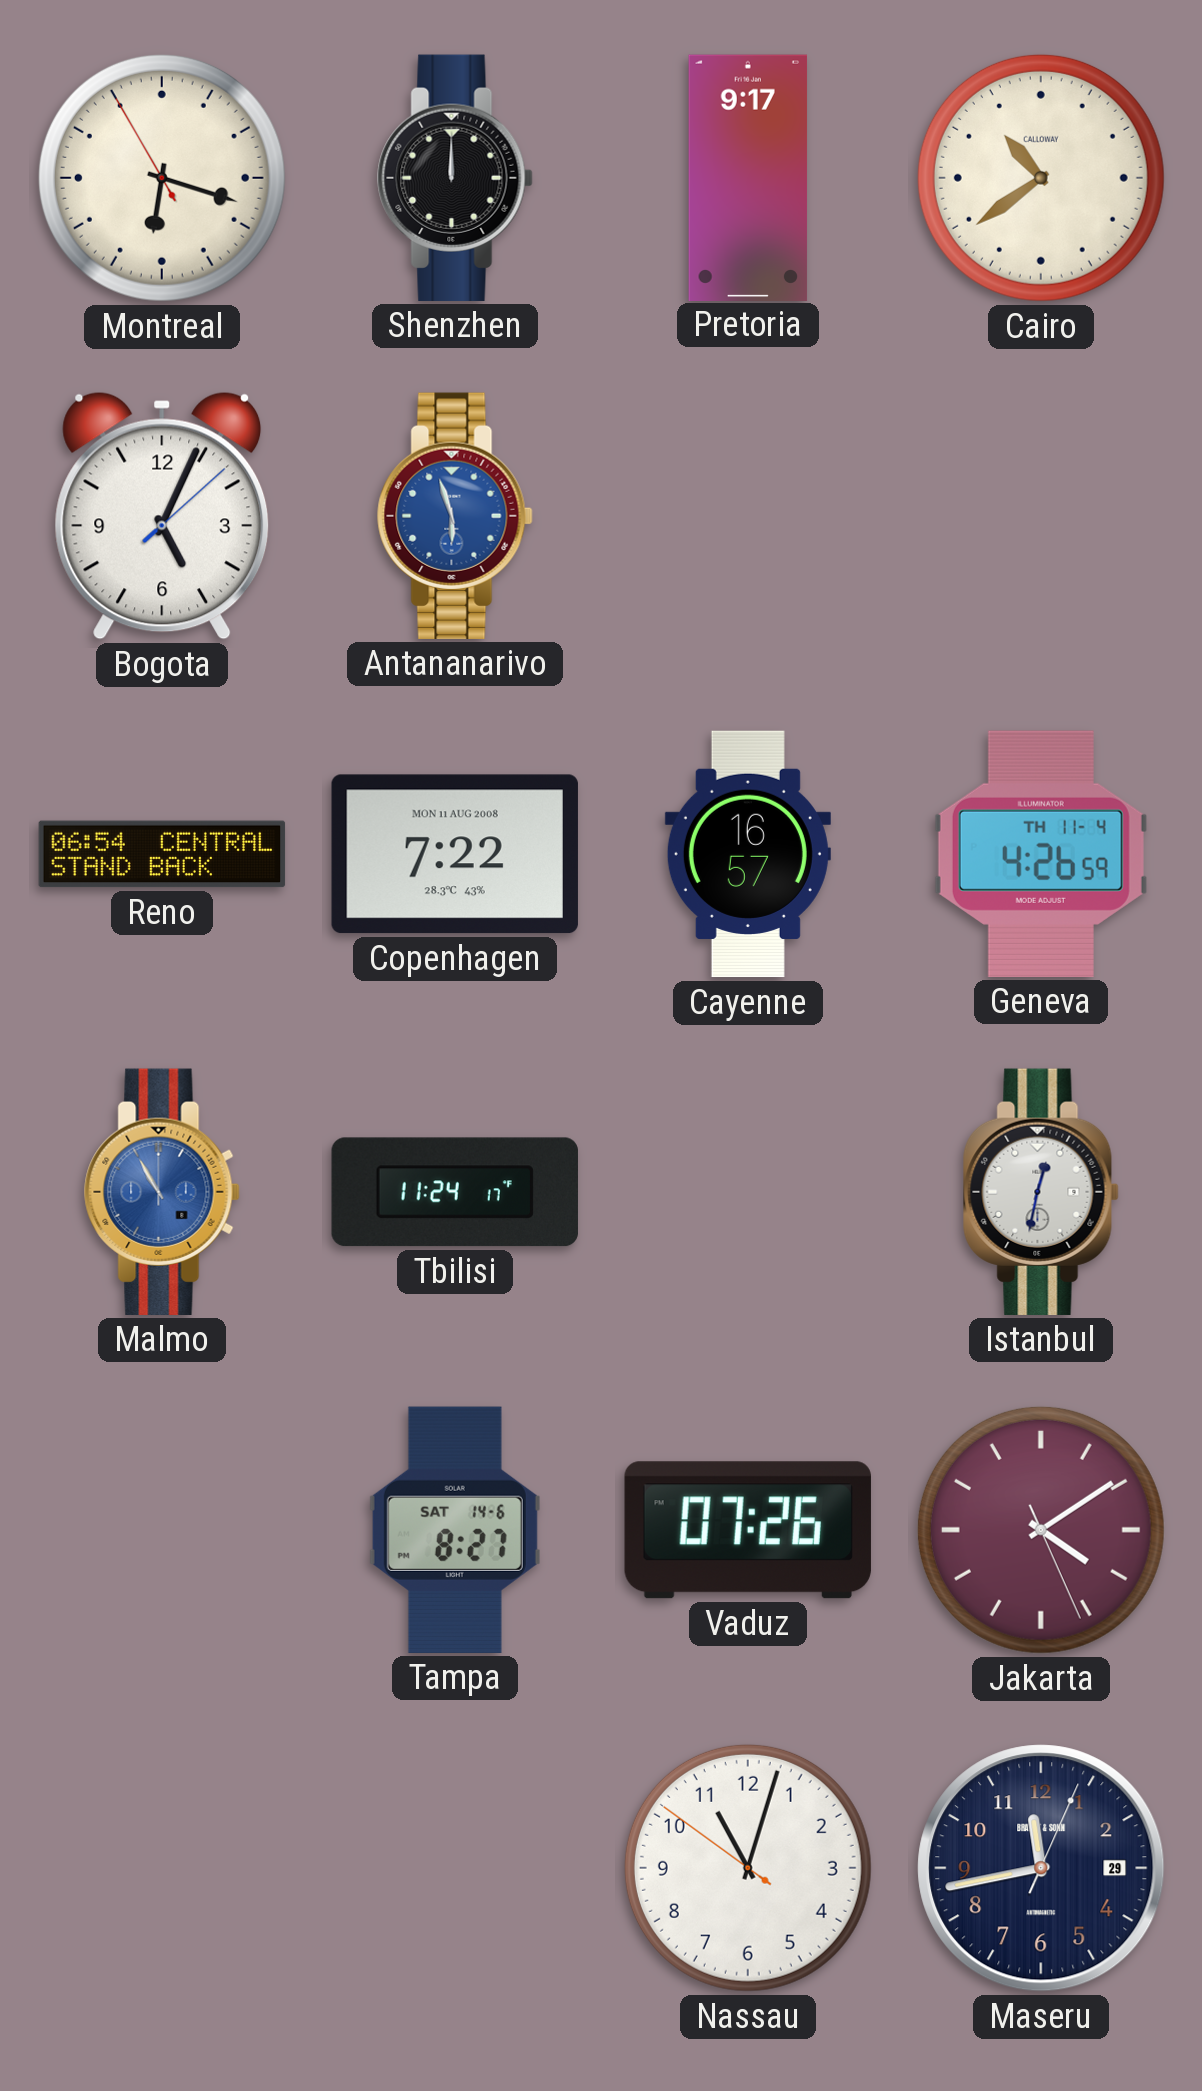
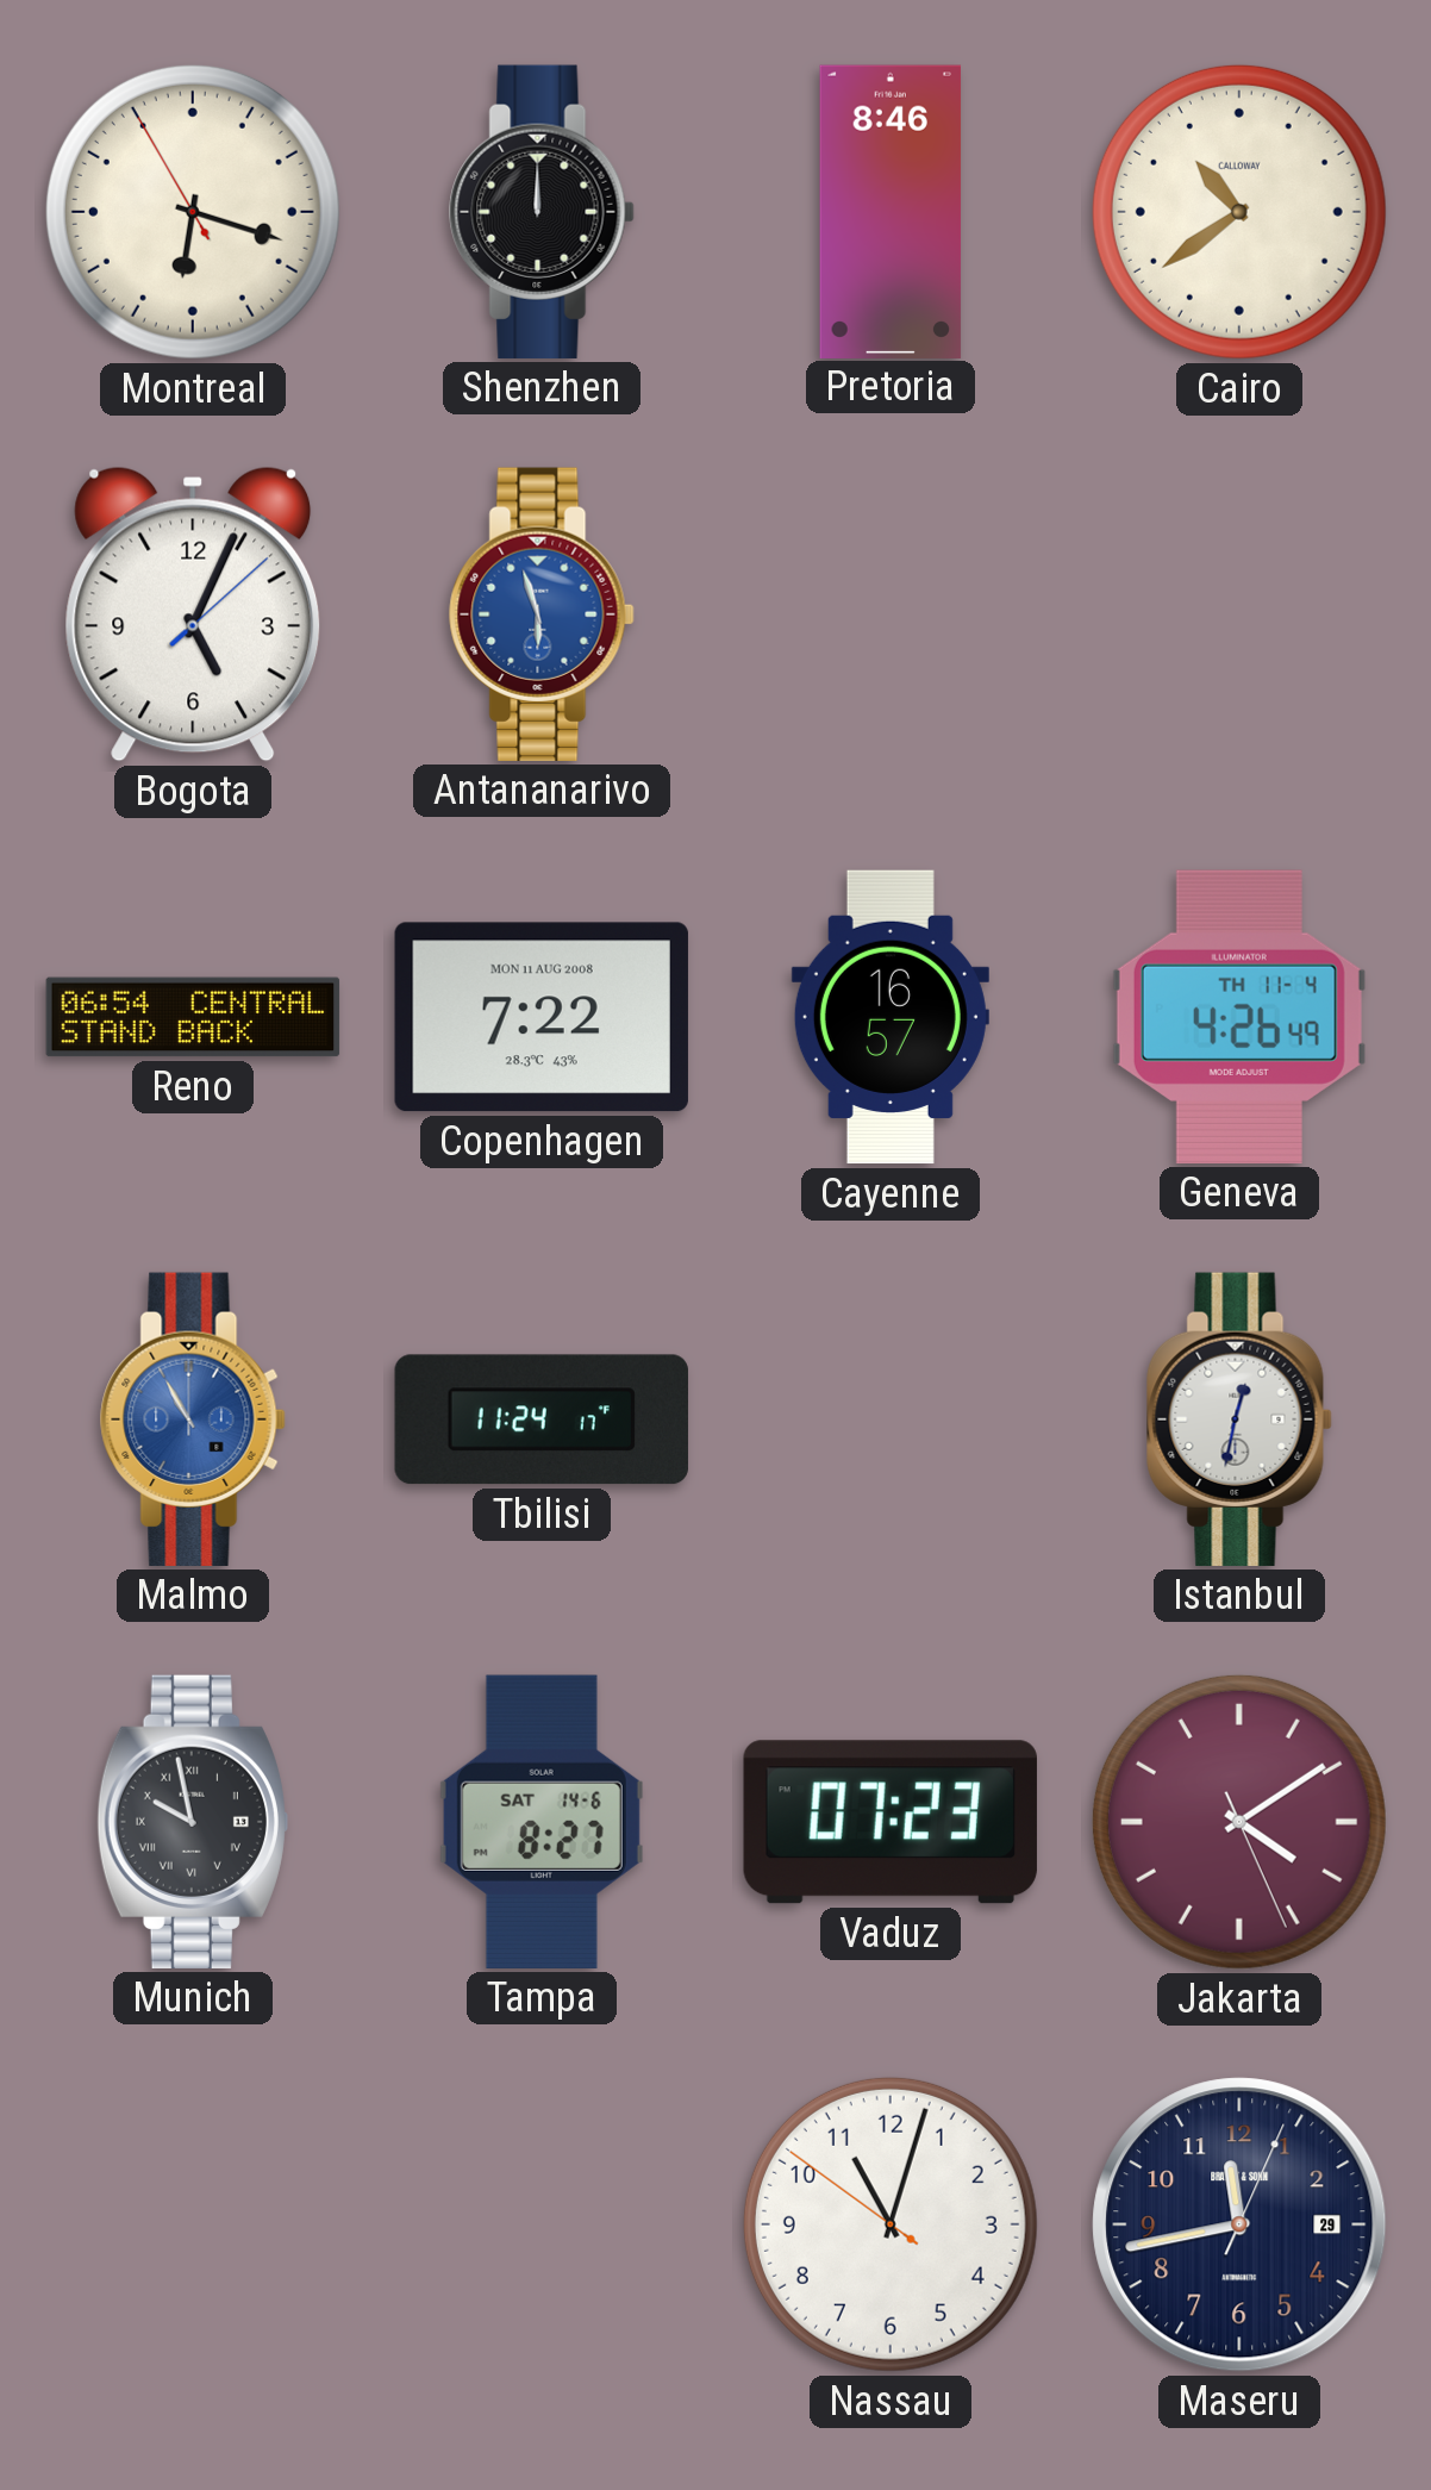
Pretoria: 9:17 -> 8:46 (891, 211)
Geneva: 4:26:59 -> 4:26:49 (1239, 1017)
Munich: none -> 9:58 (193, 1822)
Vaduz: 07:26 -> 07:23 (891, 1822)
